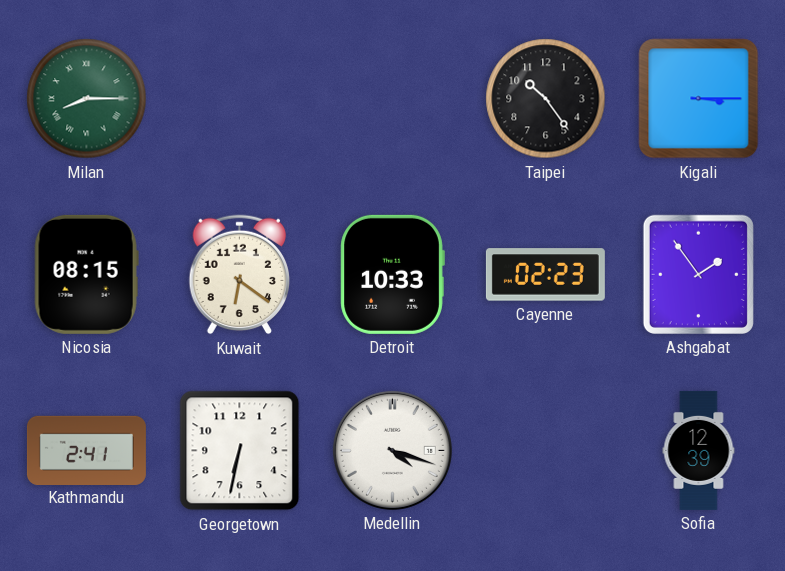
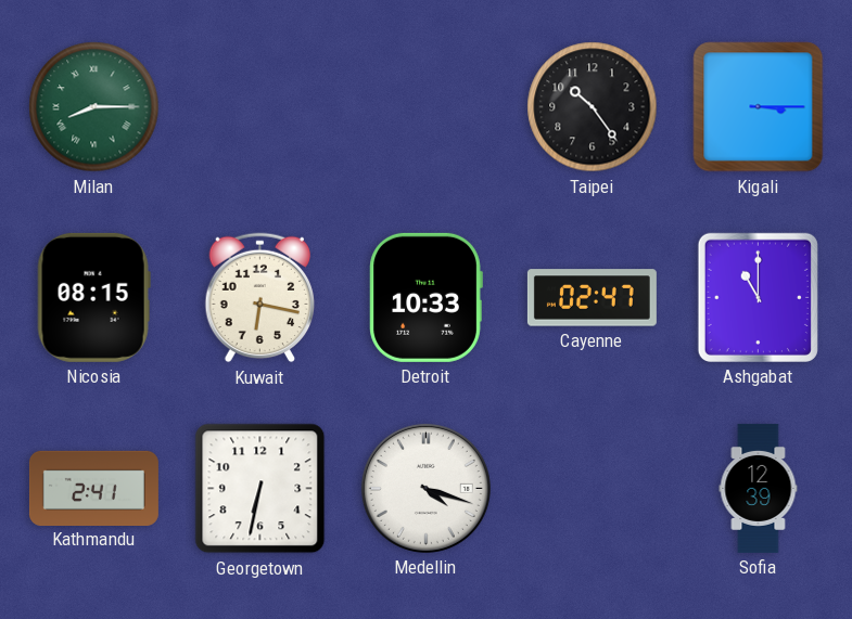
Kuwait: 6:21 -> 6:17 (260, 298)
Cayenne: 02:23 -> 02:47 (592, 298)
Ashgabat: 1:54 -> 11:00 (758, 297)
